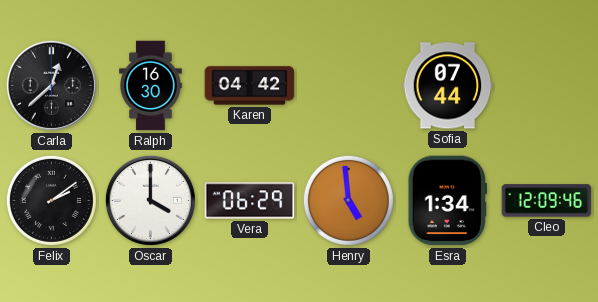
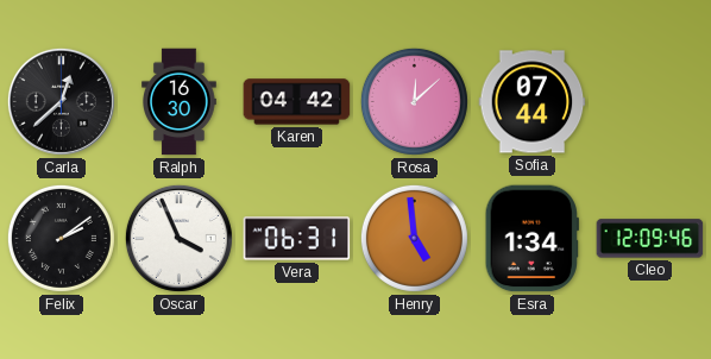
Rosa: none -> 12:08 (414, 101)
Oscar: 4:00 -> 3:56 (178, 238)
Vera: 06:29 -> 06:31 (297, 239)
